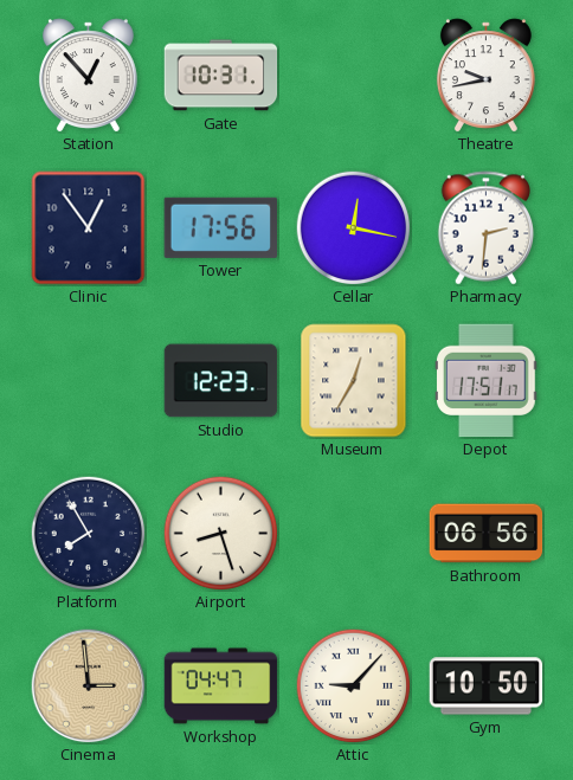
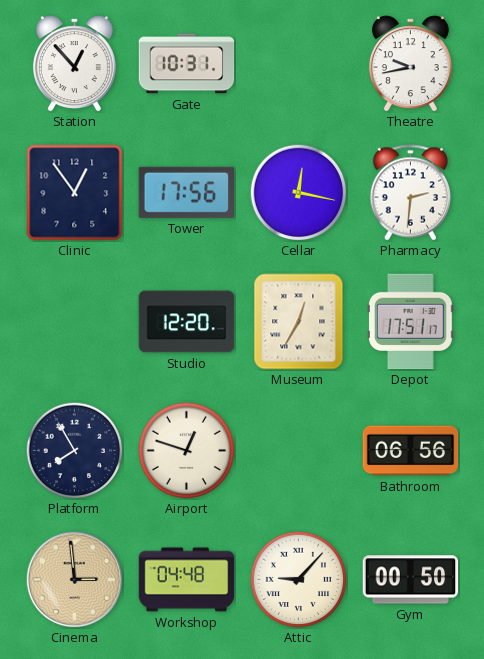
Studio: 12:23 -> 12:20 (187, 322)
Airport: 8:27 -> 12:48 (186, 450)
Workshop: 04:47 -> 04:48 (187, 580)
Gym: 10:50 -> 00:50 (411, 580)
